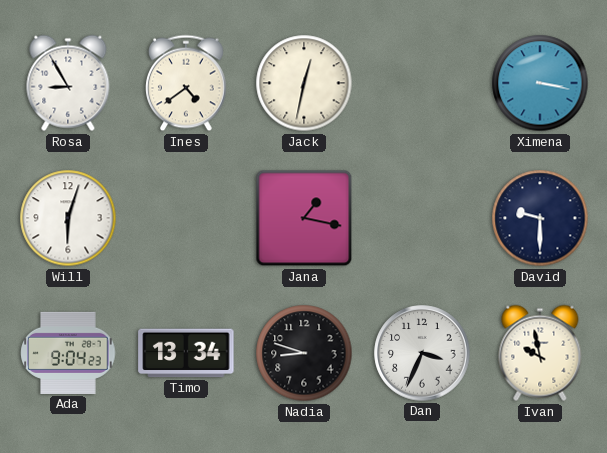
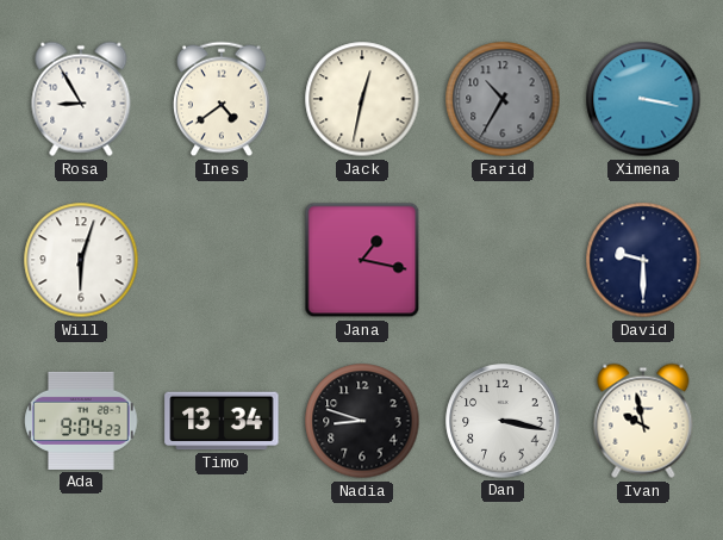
Farid: none -> 10:35 (503, 99)
Dan: 3:34 -> 3:17 (503, 421)
